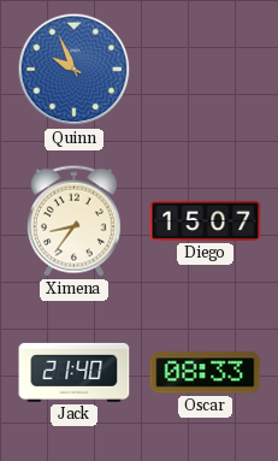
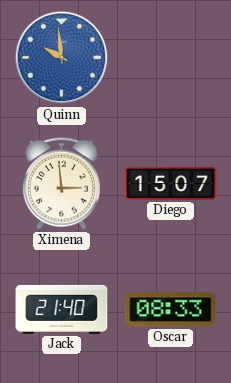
Quinn: 9:56 -> 9:59 (62, 58)
Ximena: 8:36 -> 2:59 (61, 183)
